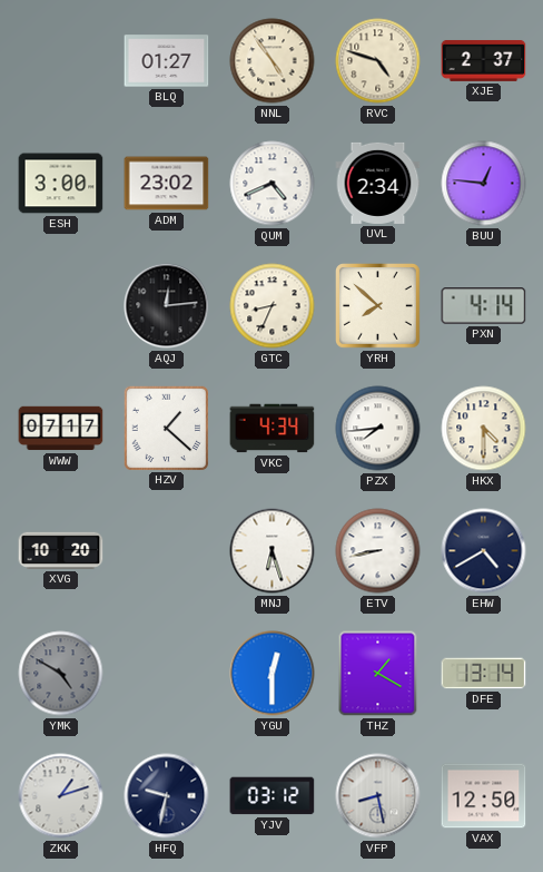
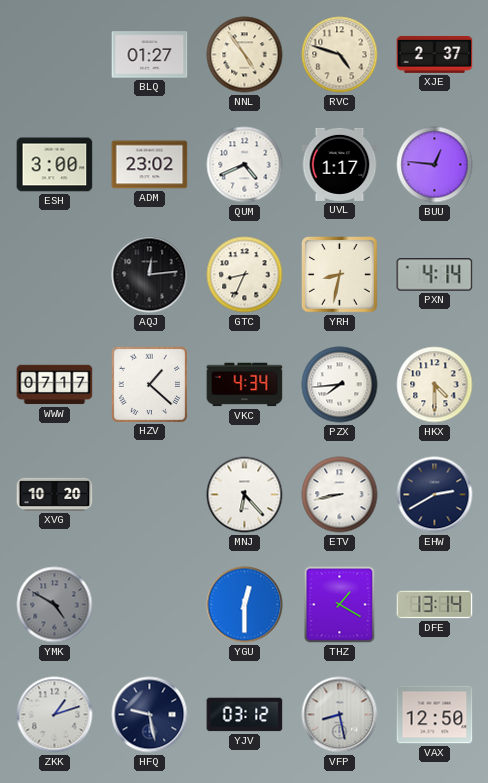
UVL: 2:34 -> 1:17 (340, 164)
YRH: 7:52 -> 8:32 (340, 275)
MNJ: 6:27 -> 6:23 (245, 495)
EHW: 4:40 -> 2:40 (435, 495)
HFQ: 9:32 -> 9:28 (150, 715)
